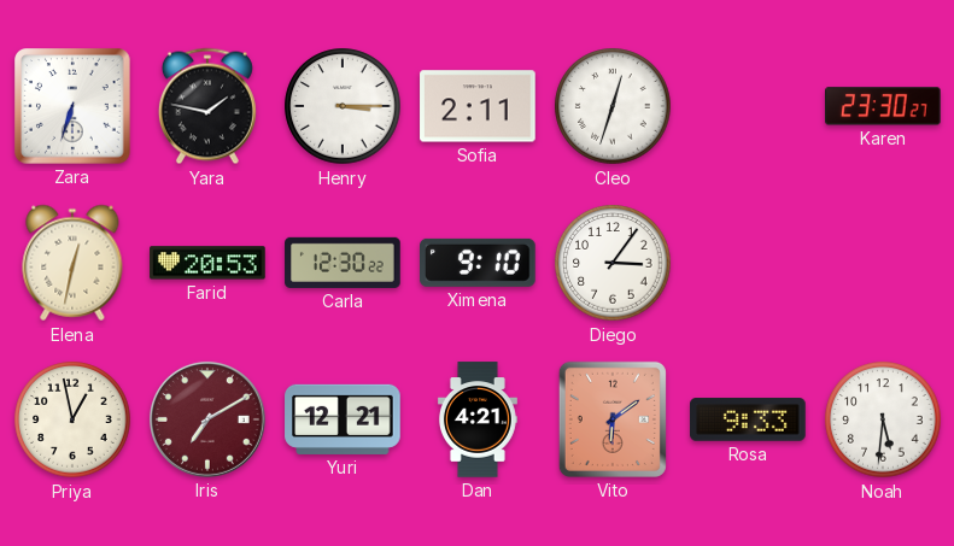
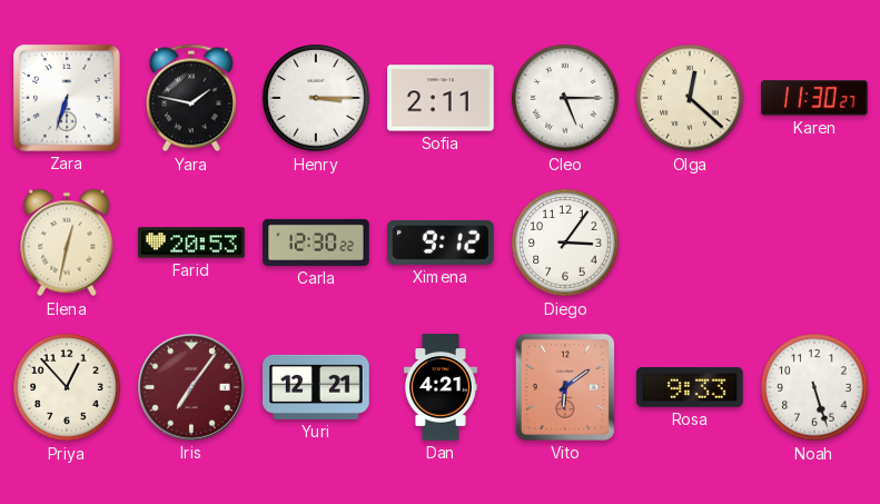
Cleo: 12:33 -> 5:15 (565, 98)
Olga: none -> 12:22 (690, 98)
Karen: 23:30 -> 11:30 (815, 98)
Ximena: 9:10 -> 9:12 (442, 243)
Priya: 12:58 -> 12:53 (67, 387)
Iris: 7:10 -> 7:06 (191, 387)
Noah: 5:31 -> 5:27 (814, 387)
